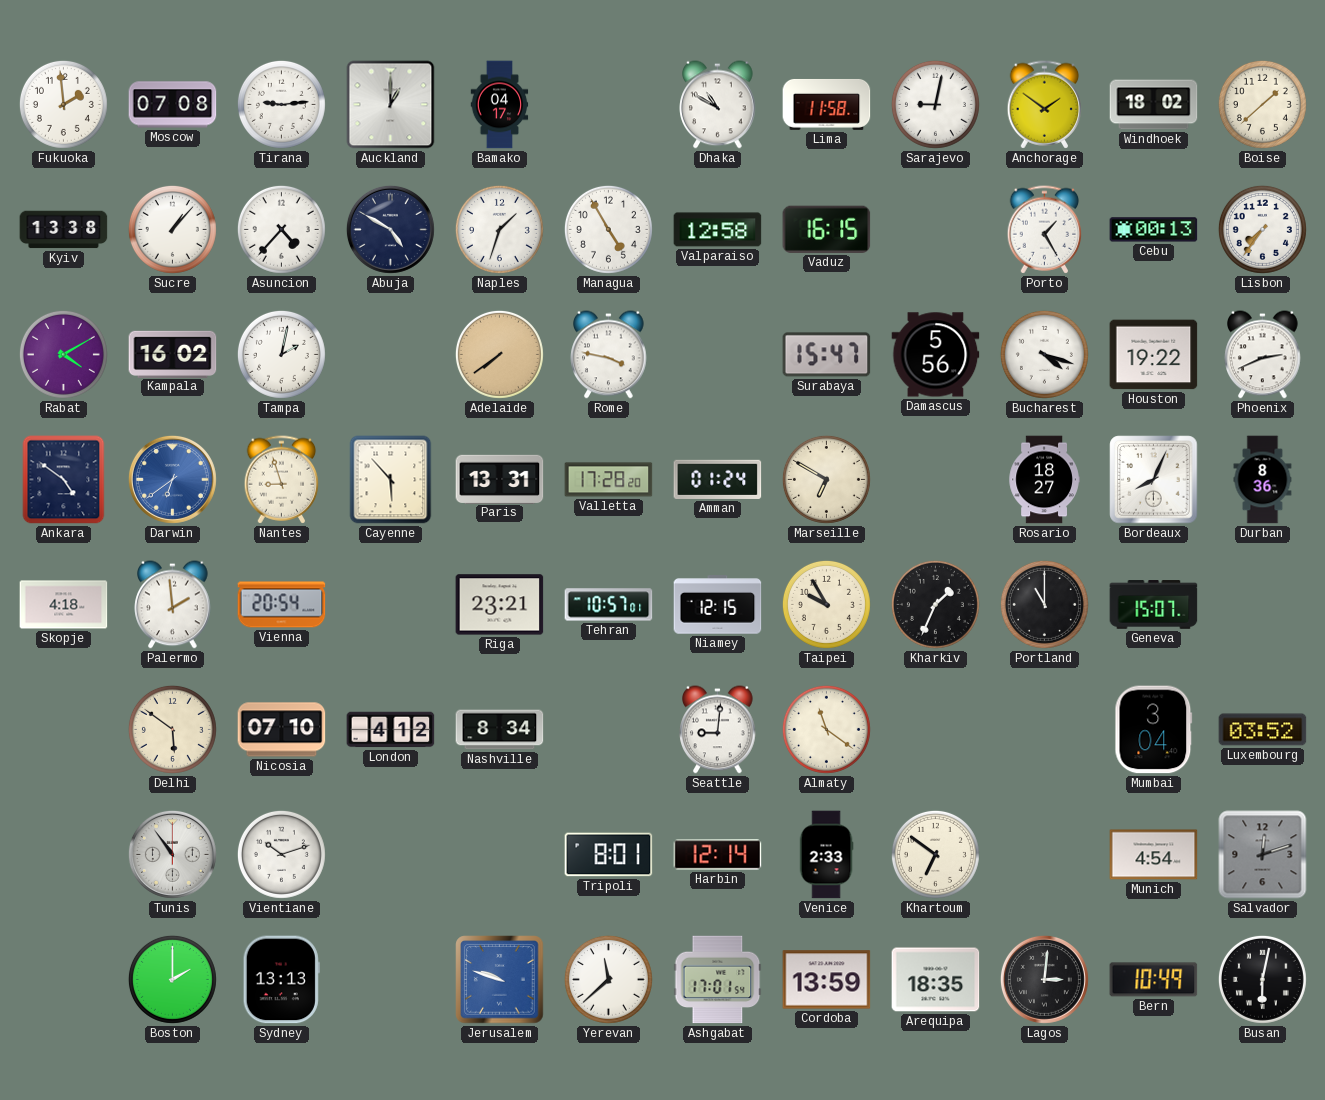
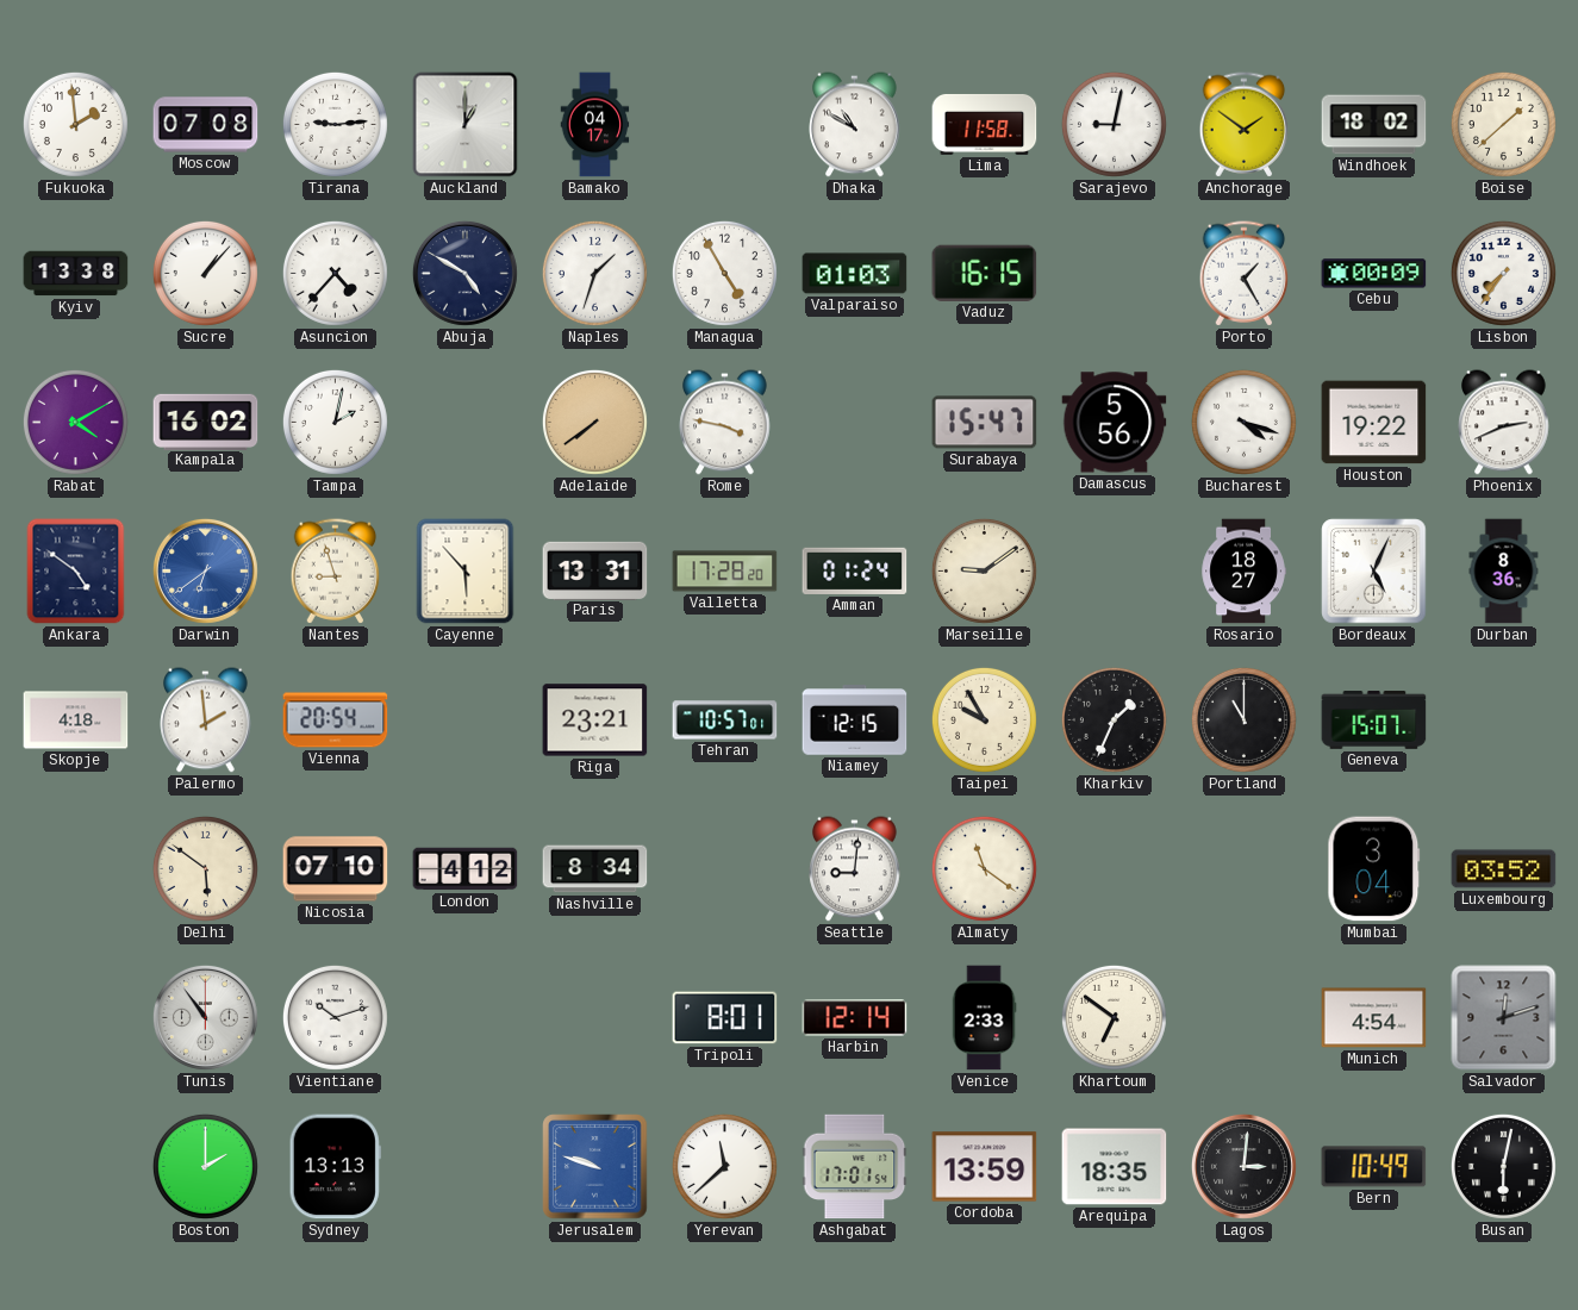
Valparaiso: 12:58 -> 01:03 (855, 274)
Cebu: 00:13 -> 00:09 (1374, 274)
Marseille: 6:50 -> 9:09 (984, 570)
Bordeaux: 8:04 -> 5:04 (1374, 572)
